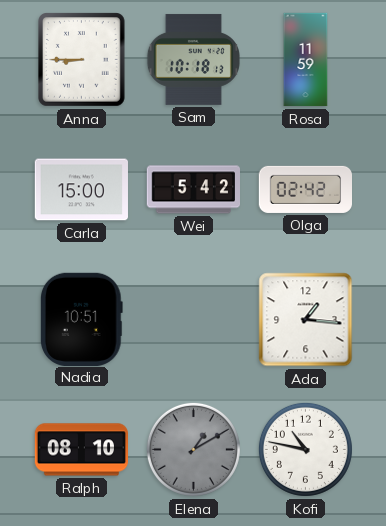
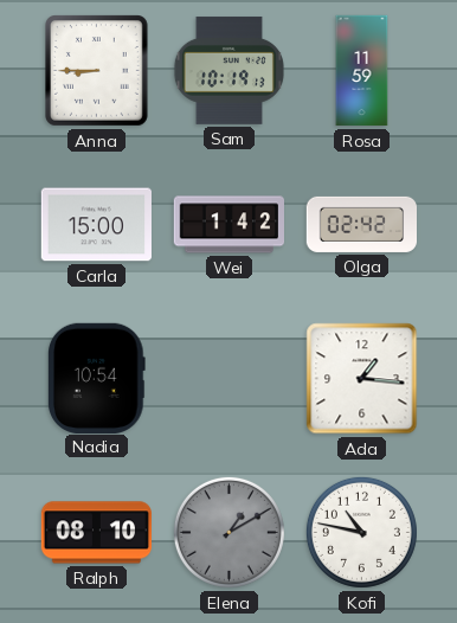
Sam: 10:18 -> 10:19 (228, 70)
Wei: 5:42 -> 1:42 (228, 225)
Nadia: 10:51 -> 10:54 (96, 378)
